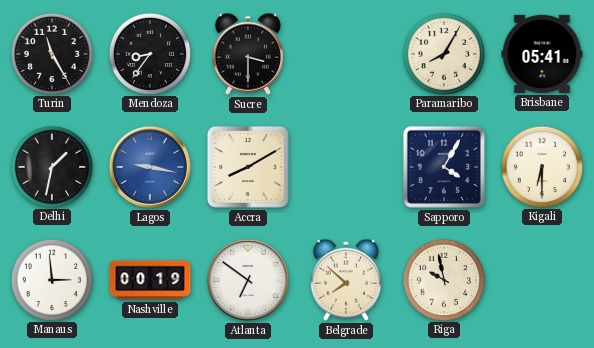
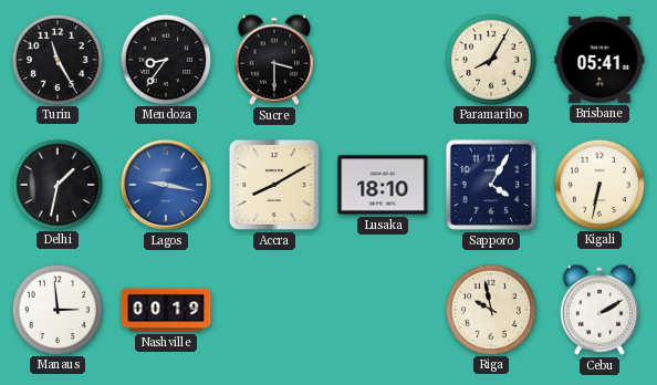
Lusaka: none -> 18:10 (383, 185)
Kigali: 6:30 -> 6:32 (598, 184)
Atlanta: 6:51 -> none (248, 280)
Belgrade: 7:52 -> none (346, 280)
Cebu: none -> 2:10 (599, 310)
